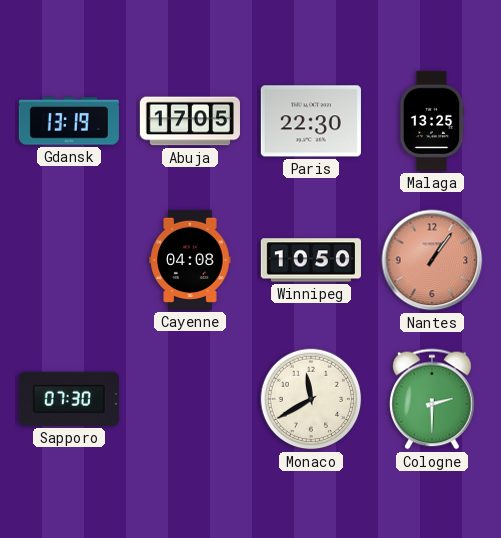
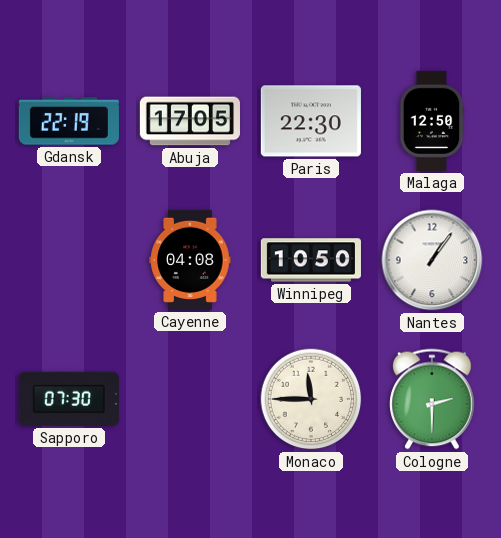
Gdansk: 13:19 -> 22:19 (69, 121)
Malaga: 13:25 -> 12:50 (432, 121)
Nantes dial: salmon -> white (432, 260)
Monaco: 11:40 -> 11:45 (311, 399)
